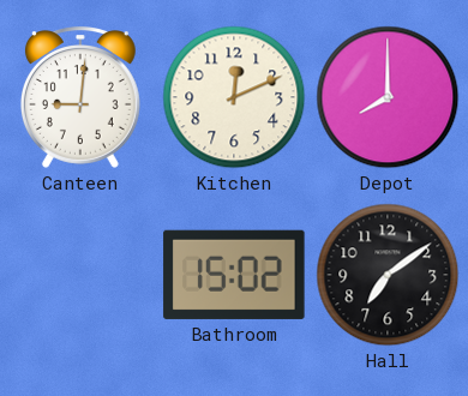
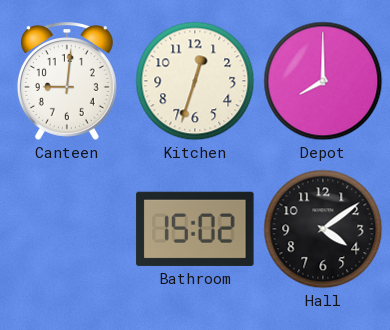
Kitchen: 12:11 -> 12:33 (195, 81)
Hall: 7:09 -> 4:09 (323, 229)
